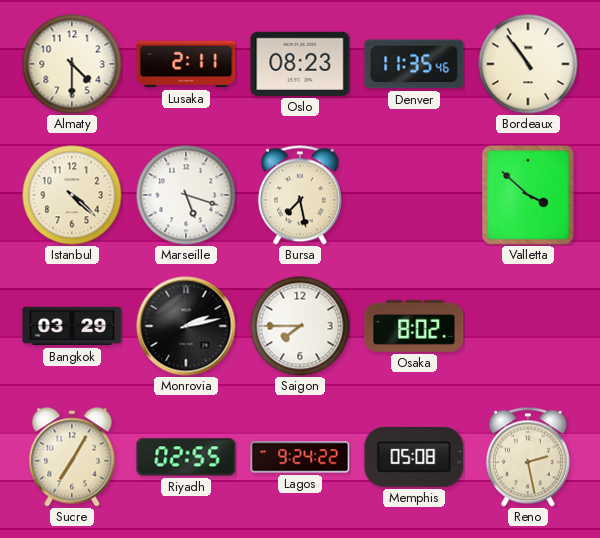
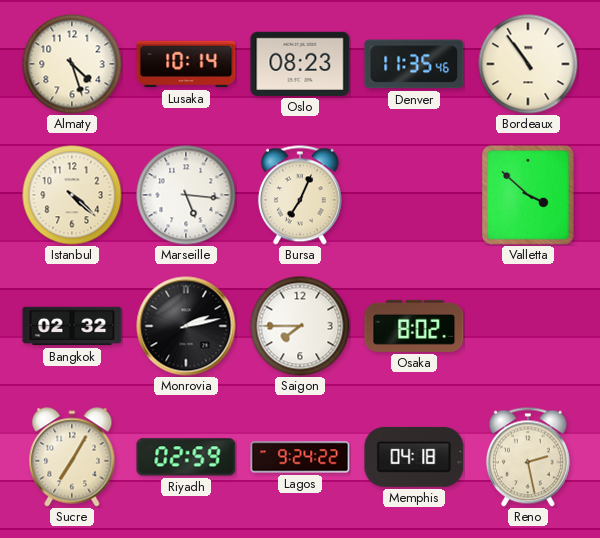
Almaty: 4:30 -> 4:27 (72, 64)
Lusaka: 2:11 -> 10:14 (186, 64)
Marseille: 5:18 -> 5:16 (186, 195)
Bursa: 7:28 -> 7:04 (300, 195)
Bangkok: 03:29 -> 02:32 (72, 326)
Riyadh: 02:55 -> 02:59 (186, 457)
Memphis: 05:08 -> 04:18 (414, 457)
